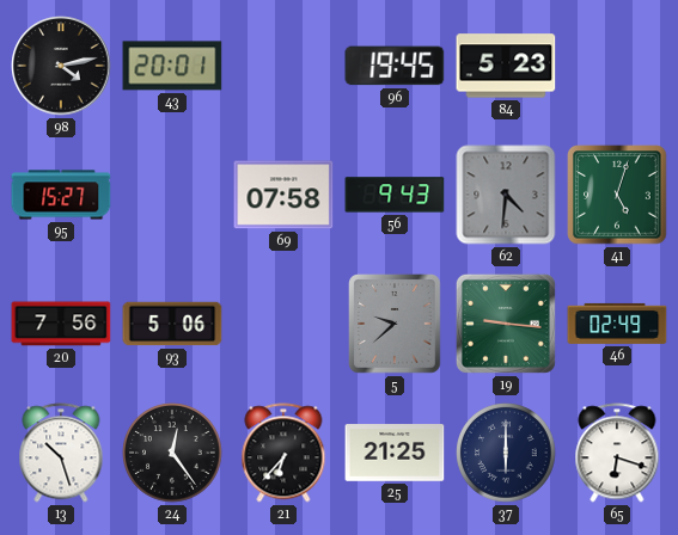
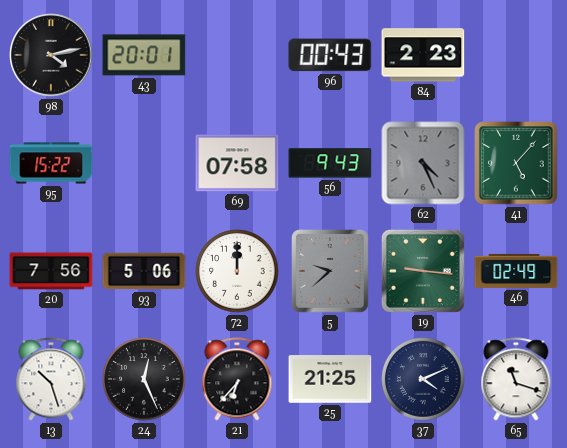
96: 19:45 -> 00:43 (330, 55)
84: 5:23 -> 2:23 (423, 55)
95: 15:27 -> 15:22 (51, 163)
62: 4:31 -> 4:26 (423, 163)
41: 5:03 -> 5:07 (516, 163)
72: none -> 12:00 (237, 271)
24: 12:24 -> 12:26 (144, 379)
37: 6:00 -> 4:11 (423, 379)
65: 6:18 -> 11:18 (516, 379)
